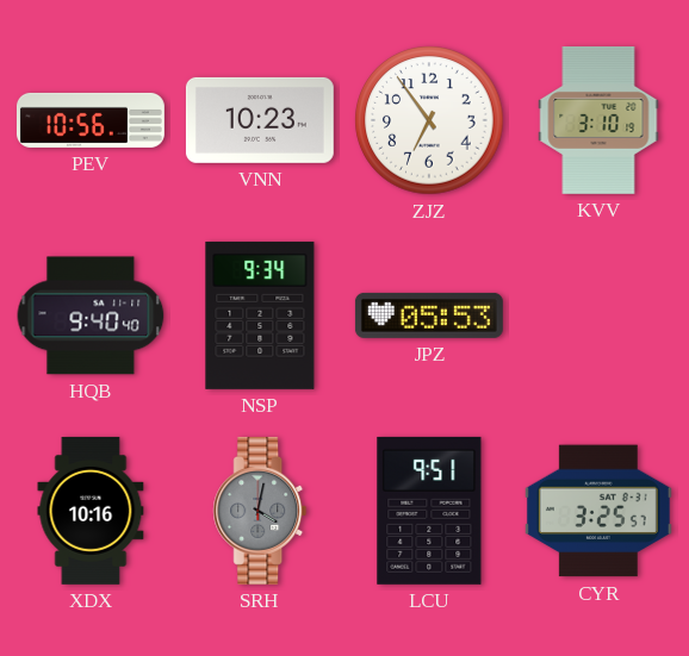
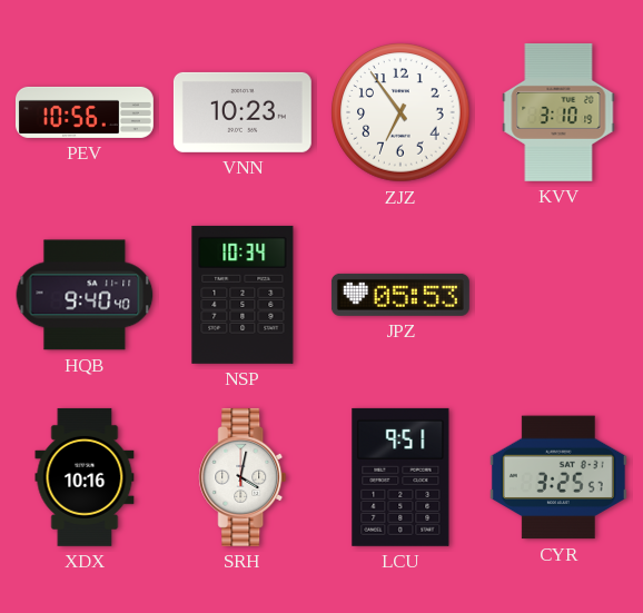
NSP: 9:34 -> 10:34 (243, 295)
SRH dial: grey -> white (243, 477)
